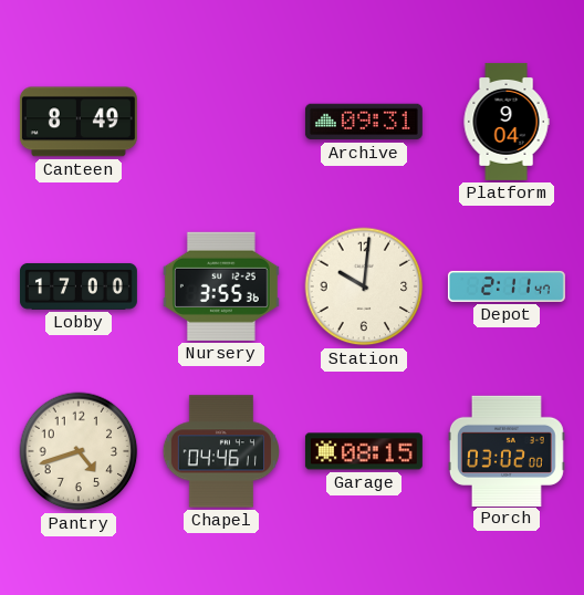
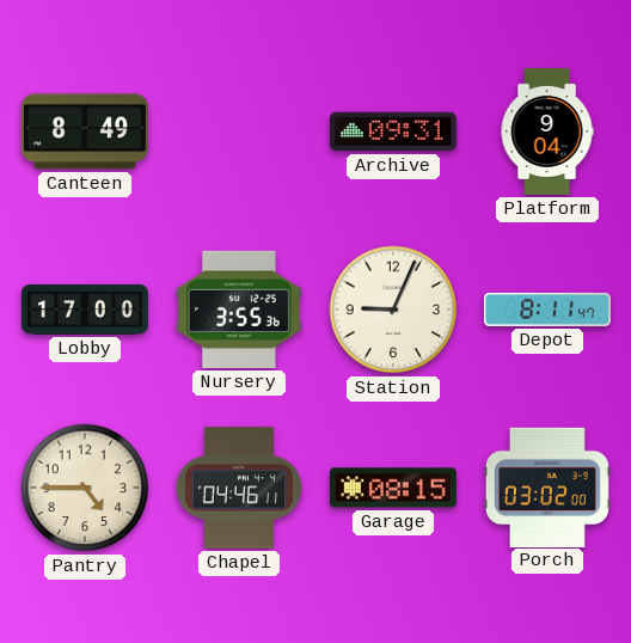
Station: 10:01 -> 9:04 (393, 310)
Depot: 2:11 -> 8:11 (547, 310)
Pantry: 4:42 -> 4:45 (85, 488)
